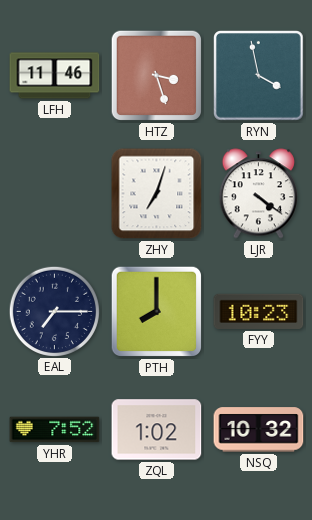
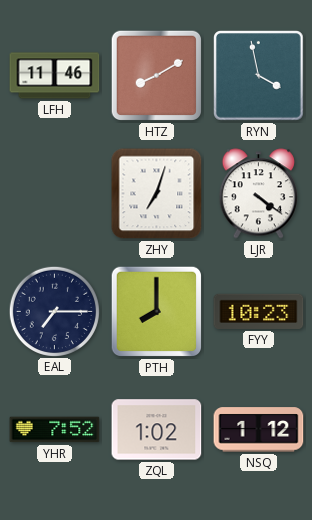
HTZ: 3:27 -> 8:10 (157, 76)
NSQ: 10:32 -> 1:12 (259, 430)
